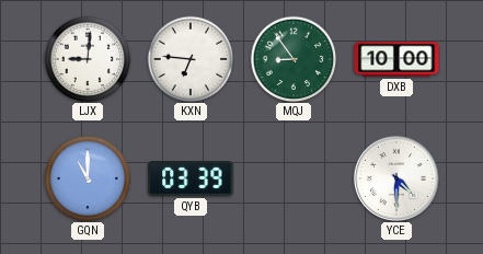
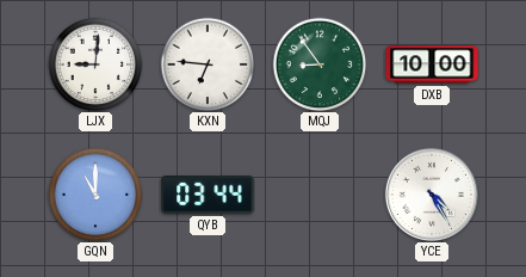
QYB: 03:39 -> 03:44 (208, 196)
YCE: 4:30 -> 4:25 (432, 195)
